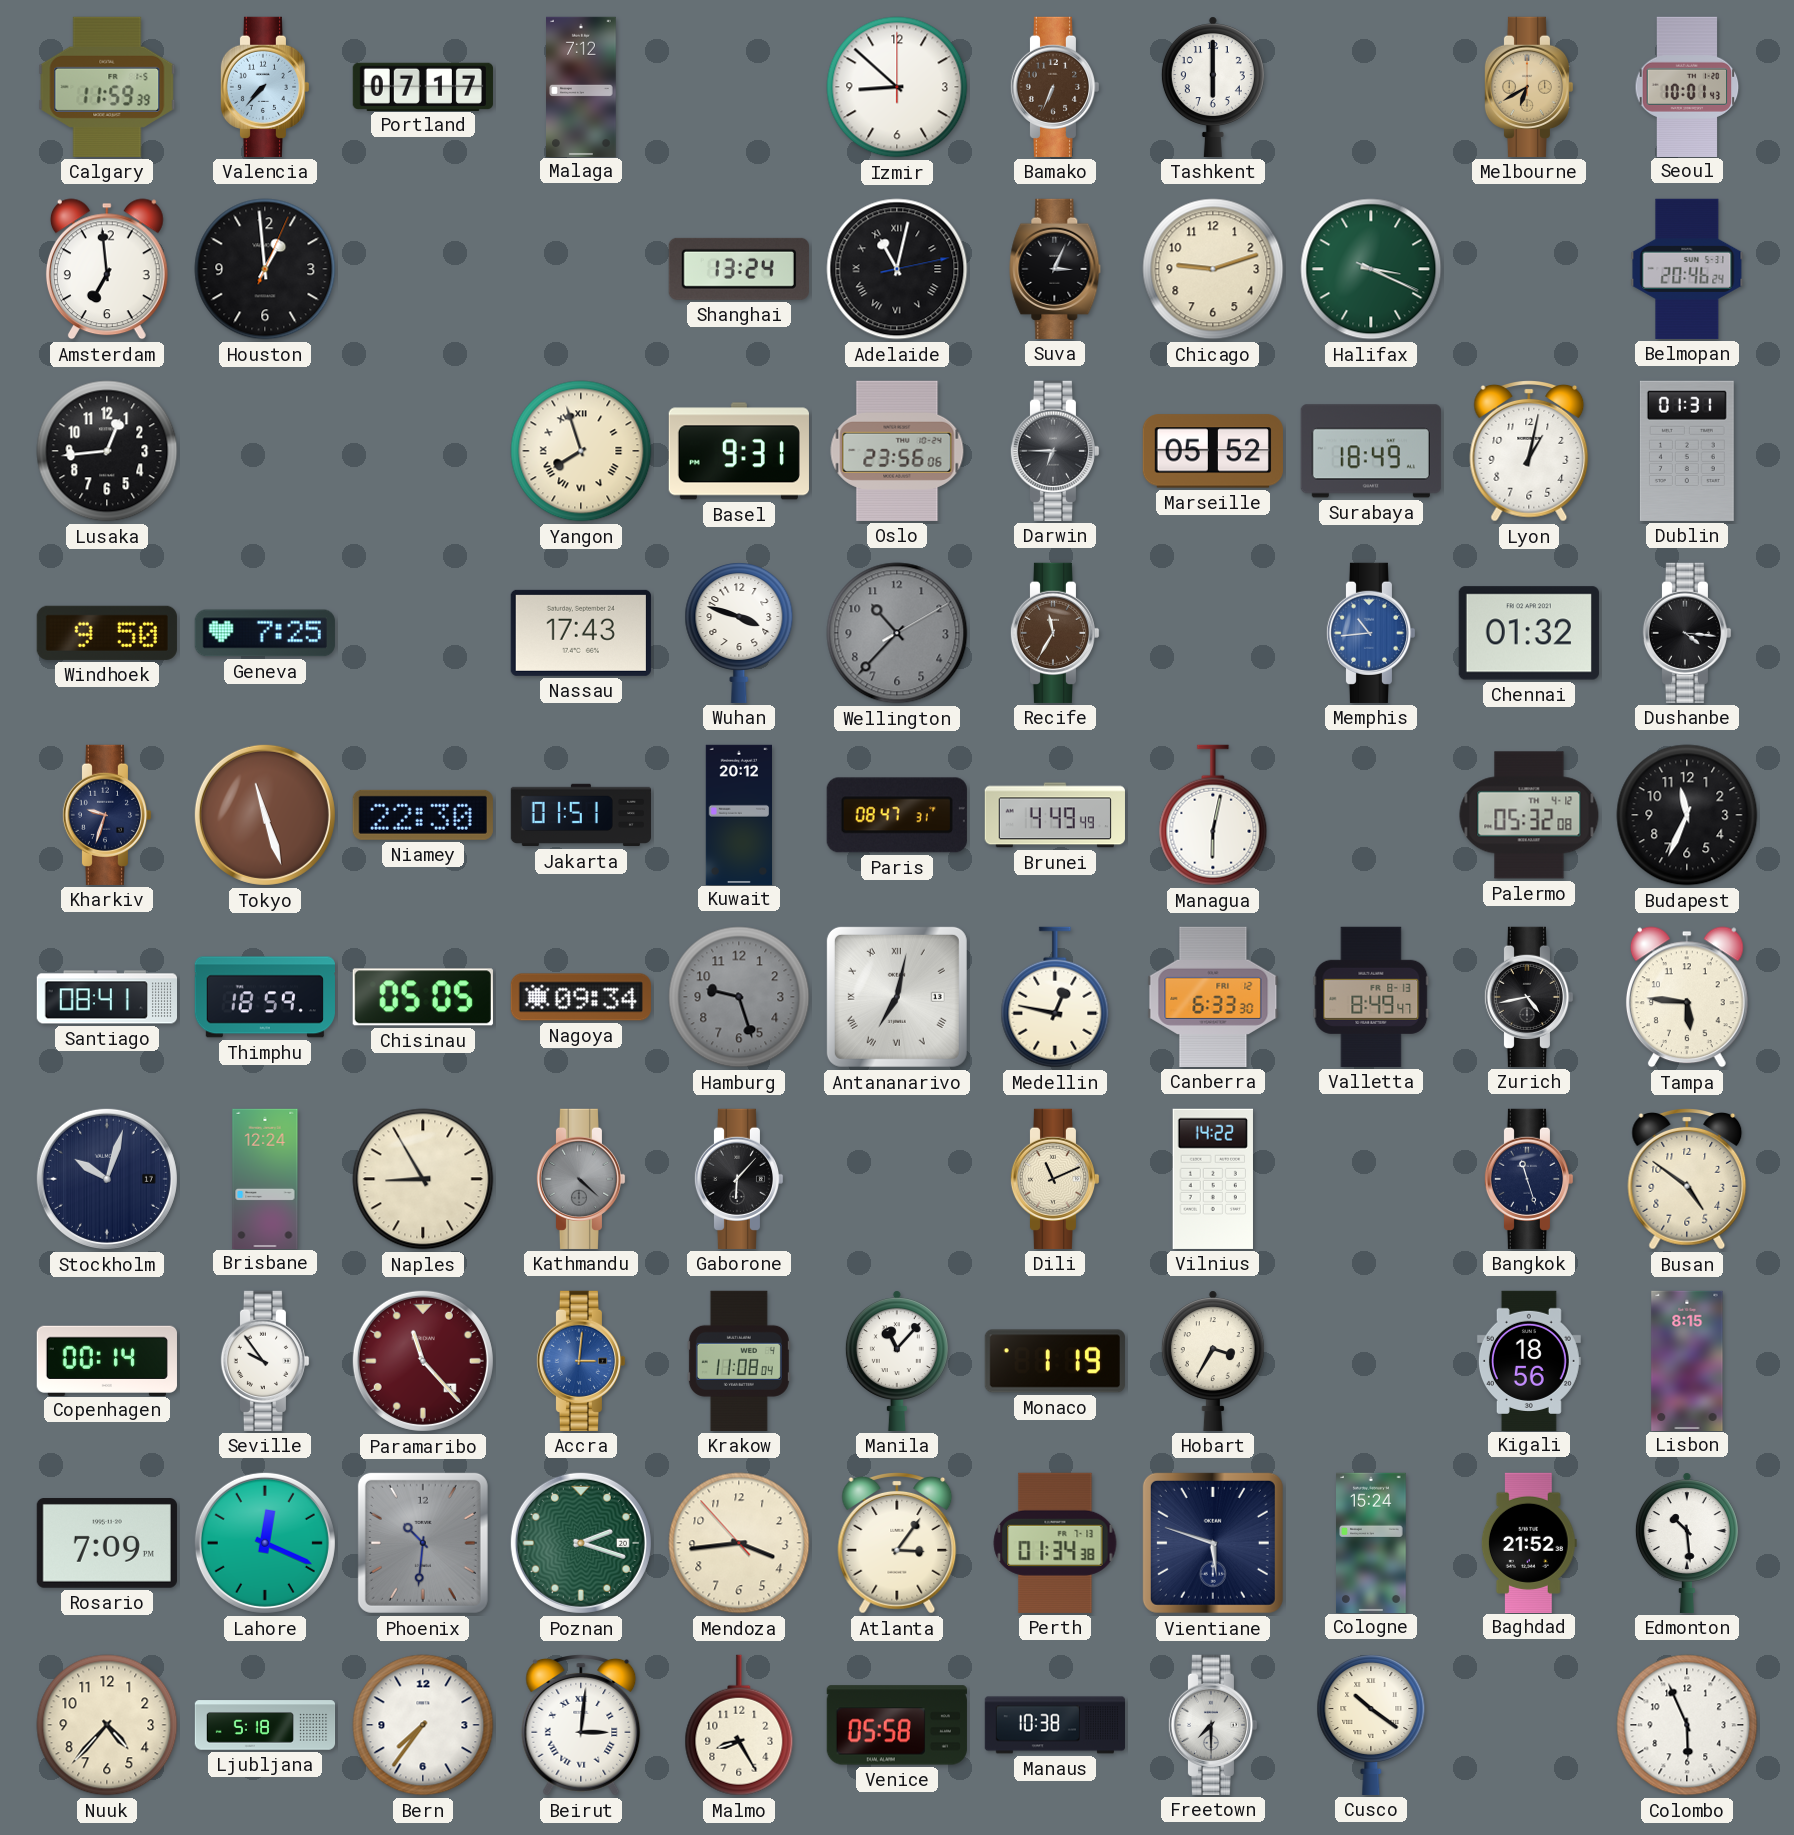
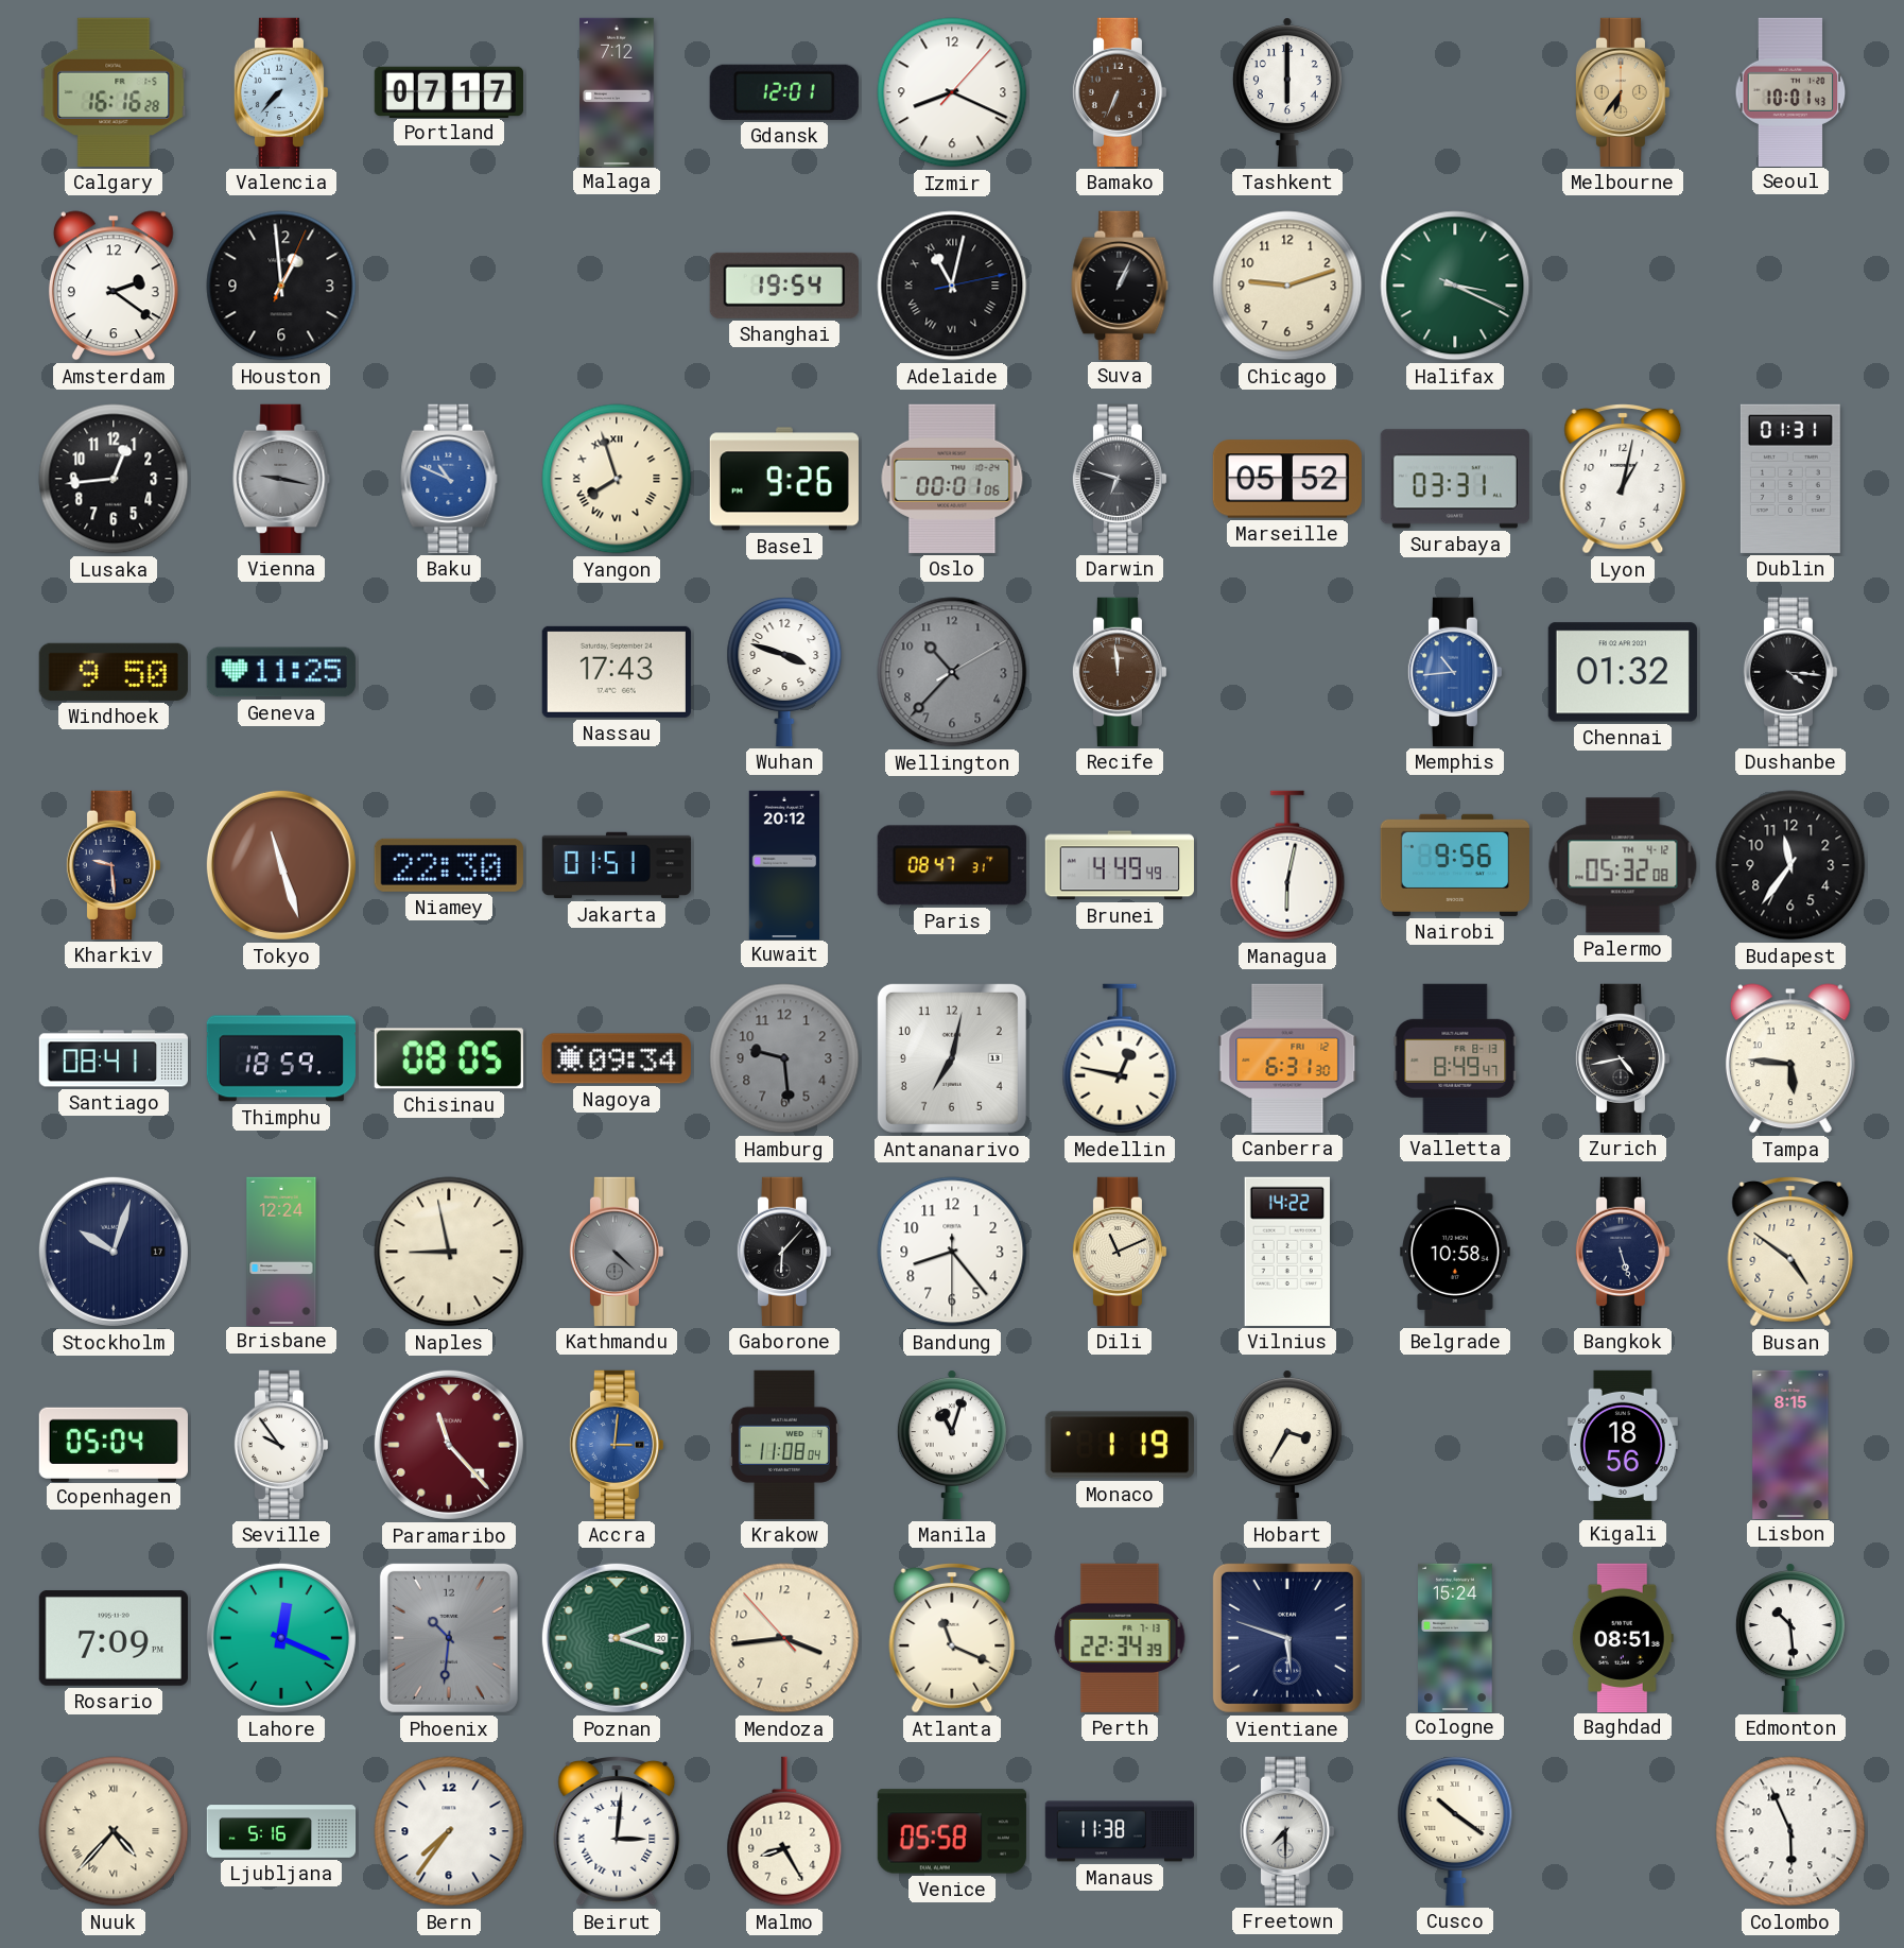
Calgary: 11:59 -> 16:16 (114, 92)
Gdansk: none -> 12:01 (784, 92)
Izmir: 8:52 -> 8:19 (952, 92)
Melbourne: 6:40 -> 6:36 (1623, 92)
Amsterdam: 6:59 -> 2:21 (114, 286)
Shanghai: 13:24 -> 19:54 (784, 286)
Suva: 3:04 -> 1:04 (1120, 286)
Belmopan: 20:46 -> none (1687, 269)
Vienna: none -> 9:17 (281, 479)
Baku: none -> 10:49 (449, 479)
Basel: 9:31 -> 9:26 (784, 479)
Oslo: 23:56 -> 00:01 (952, 479)
Darwin: 6:45 -> 6:48 (1120, 479)
Surabaya: 18:49 -> 03:31 (1455, 479)
Geneva: 7:25 -> 11:25 (281, 672)
Recife: 11:35 -> 11:59 (1120, 672)
Kharkiv: 9:33 -> 9:29 (114, 865)
Nairobi: none -> 9:56 (1454, 865)
Budapest: 11:34 -> 11:36 (1790, 865)
Chisinau: 05:05 -> 08:05 (449, 1058)
Hamburg: 9:27 -> 9:29 (784, 1058)
Antananarivo numerals: Roman -> Arabic (952, 1058)
Canberra: 6:33 -> 6:31 (1287, 1058)
Naples: 8:55 -> 8:58 (449, 1252)
Bandung: none -> 8:23 (952, 1252)
Belgrade: none -> 10:58 (1456, 1252)
Bangkok: 11:27 -> 5:27 (1623, 1252)
Copenhagen: 00:14 -> 05:04 (114, 1444)
Manila: 11:07 -> 11:03 (952, 1445)
Atlanta: 3:06 -> 11:19 (952, 1639)
Perth: 01:34 -> 22:34 (1120, 1638)
Baghdad: 21:52 -> 08:51 (1623, 1637)
Nuuk numerals: Arabic -> Roman (114, 1831)
Ljubljana: 5:18 -> 5:16 (281, 1831)
Manaus: 10:38 -> 11:38 (1119, 1831)
